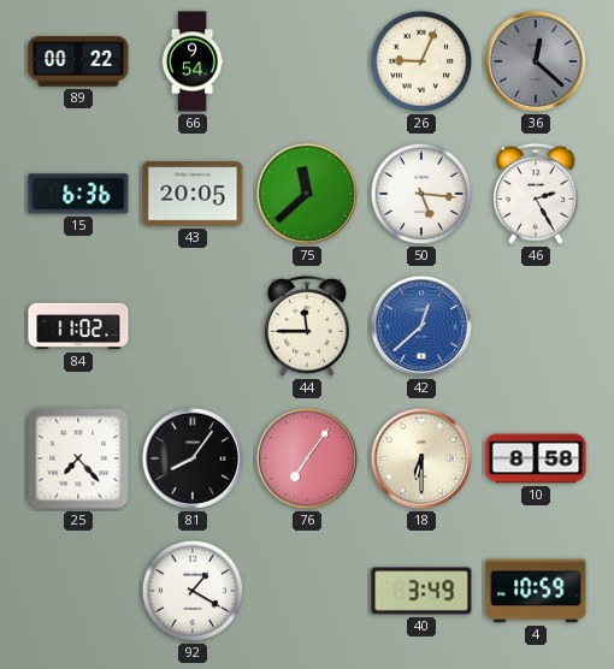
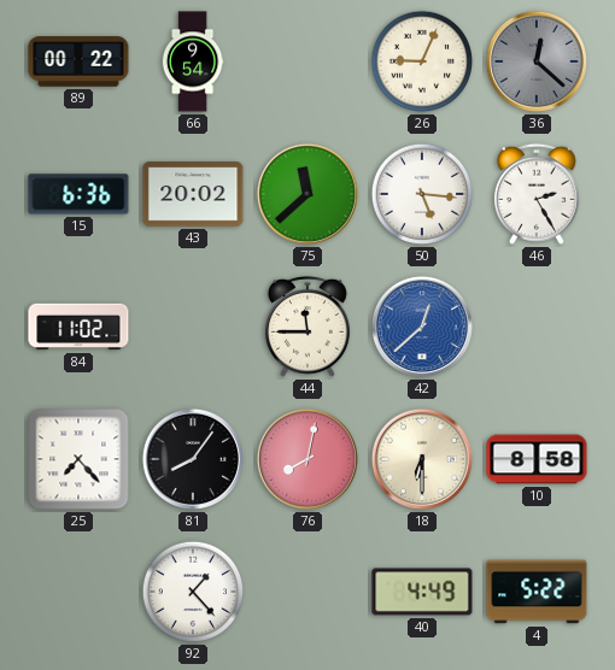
43: 20:05 -> 20:02 (193, 194)
76: 7:06 -> 8:02 (307, 459)
92: 1:20 -> 1:23 (193, 592)
40: 3:49 -> 4:49 (422, 592)
4: 10:59 -> 5:22 (537, 592)
